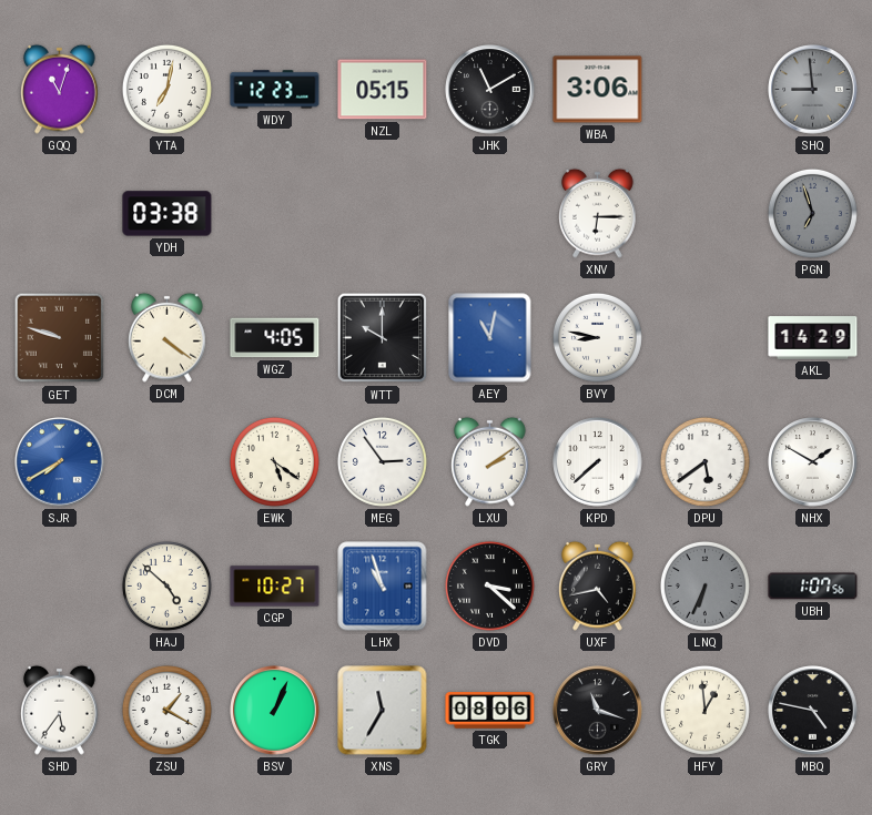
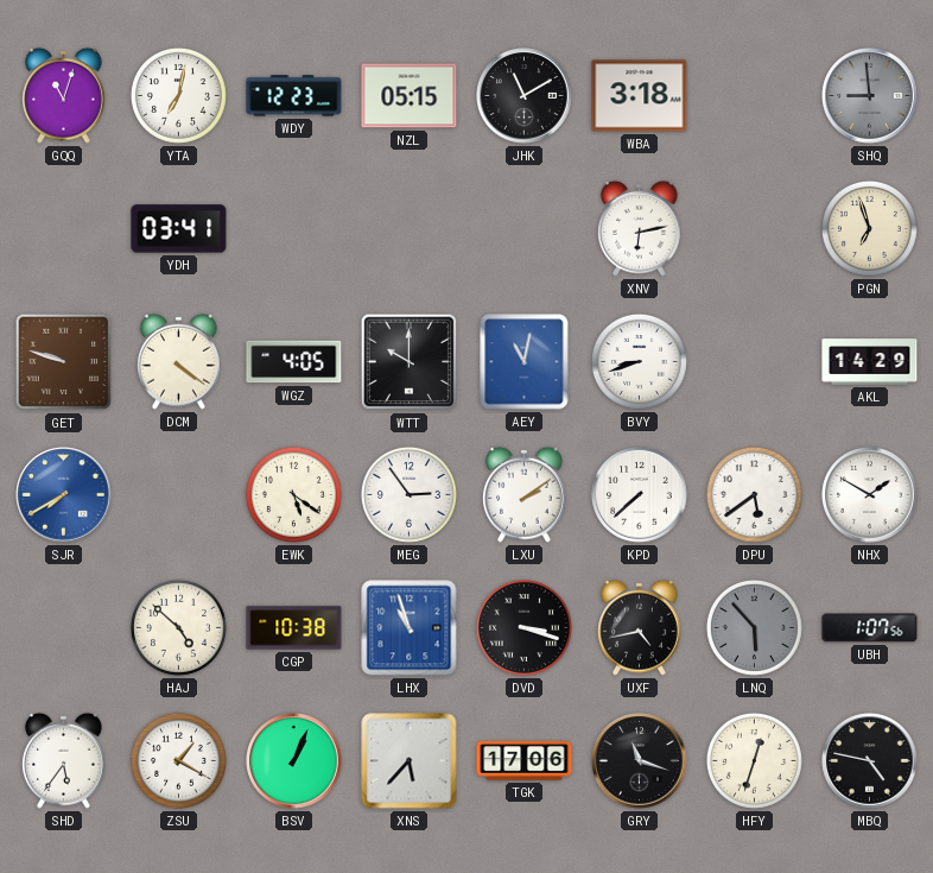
WBA: 3:06 -> 3:18 (640, 96)
YDH: 03:38 -> 03:41 (179, 229)
XNV: 6:15 -> 6:13 (640, 228)
PGN dial: grey -> cream (869, 228)
BVY: 8:47 -> 8:42 (639, 361)
CGP: 10:27 -> 10:38 (294, 628)
DVD: 3:22 -> 3:18 (523, 627)
LNQ: 6:34 -> 5:53 (754, 627)
XNS: 11:35 -> 5:37 (410, 761)
TGK: 08:06 -> 17:06 (525, 761)
HFY: 12:59 -> 12:33 (754, 760)
